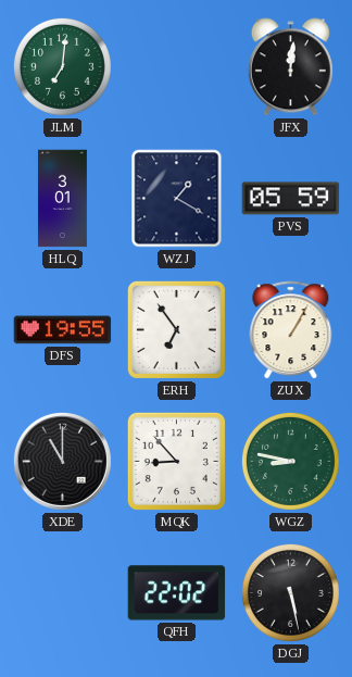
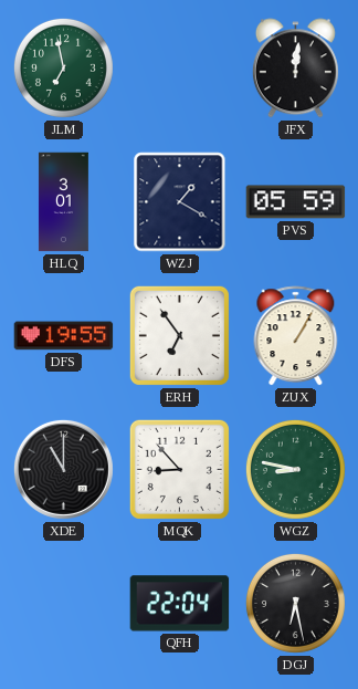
JLM: 7:01 -> 6:58 (63, 67)
QFH: 22:02 -> 22:04 (180, 604)
DGJ: 5:28 -> 6:28 (295, 603)
